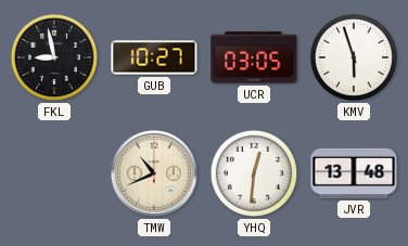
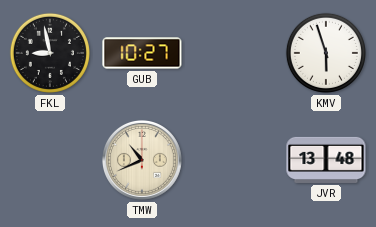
UCR: 03:05 -> none (254, 57)
YHQ: 12:31 -> none (254, 173)
